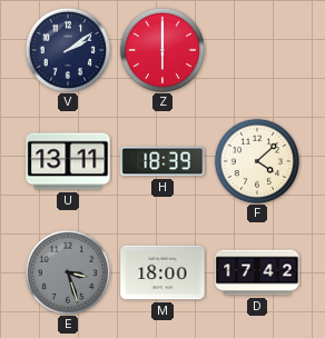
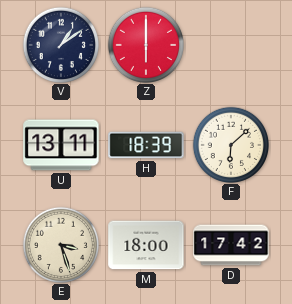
V: 2:09 -> 1:09 (60, 44)
F: 4:08 -> 6:08 (230, 144)
E dial: grey -> cream (60, 244)
